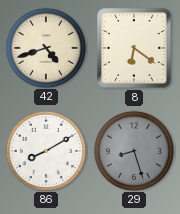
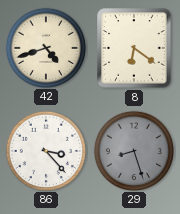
86: 8:10 -> 3:23 (45, 150)
